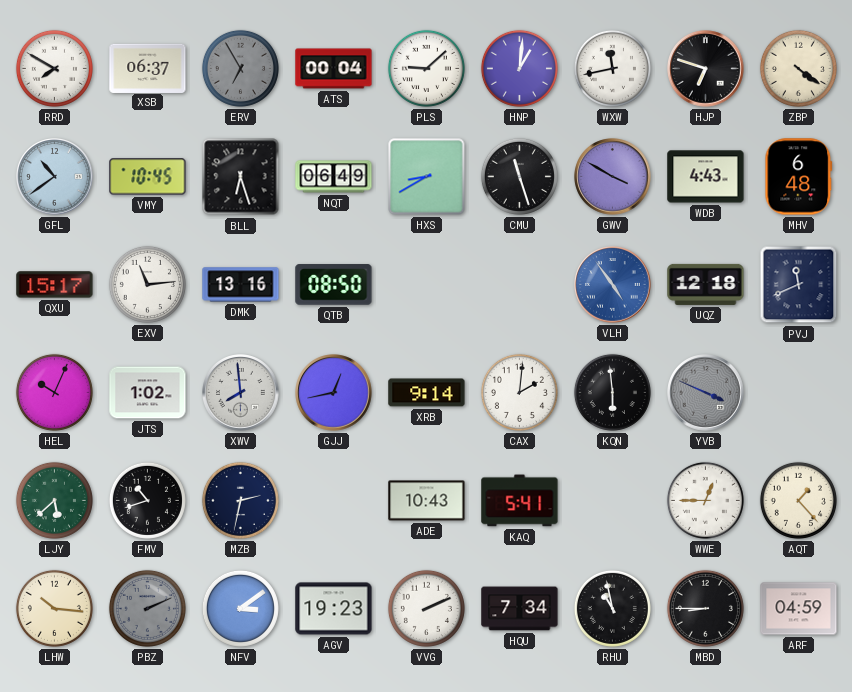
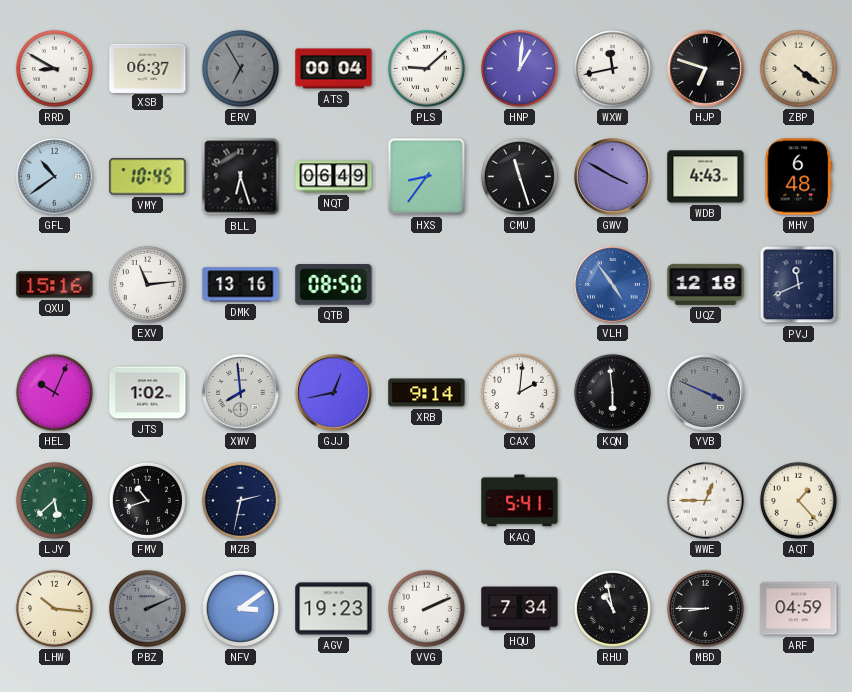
RRD: 7:50 -> 8:50 (54, 68)
HXS: 8:40 -> 8:36 (427, 177)
QXU: 15:17 -> 15:16 (55, 285)
ADE: 10:43 -> none (427, 501)
